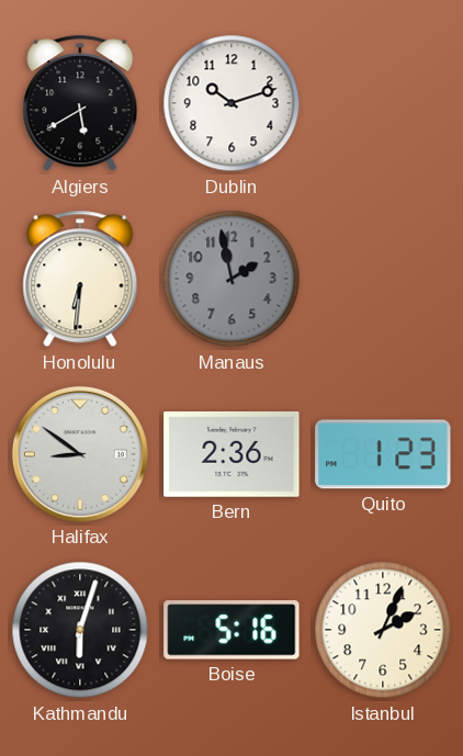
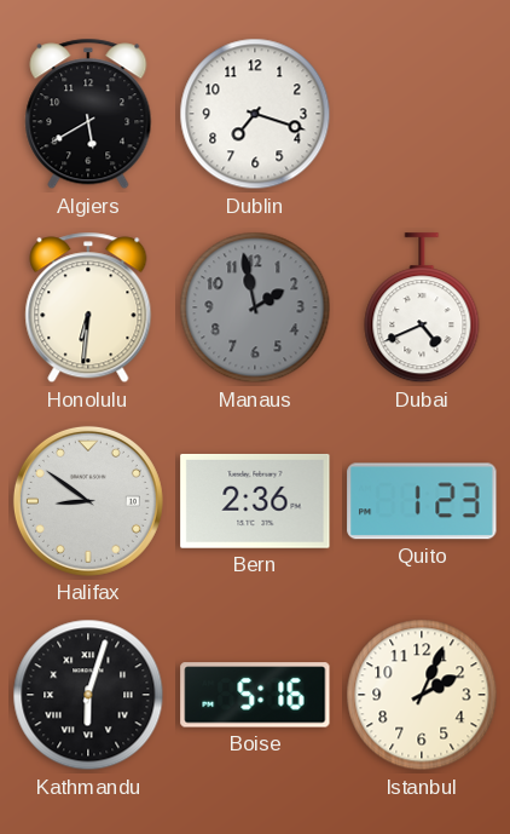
Dublin: 10:12 -> 7:18 (255, 114)
Dubai: none -> 4:41 (422, 309)
